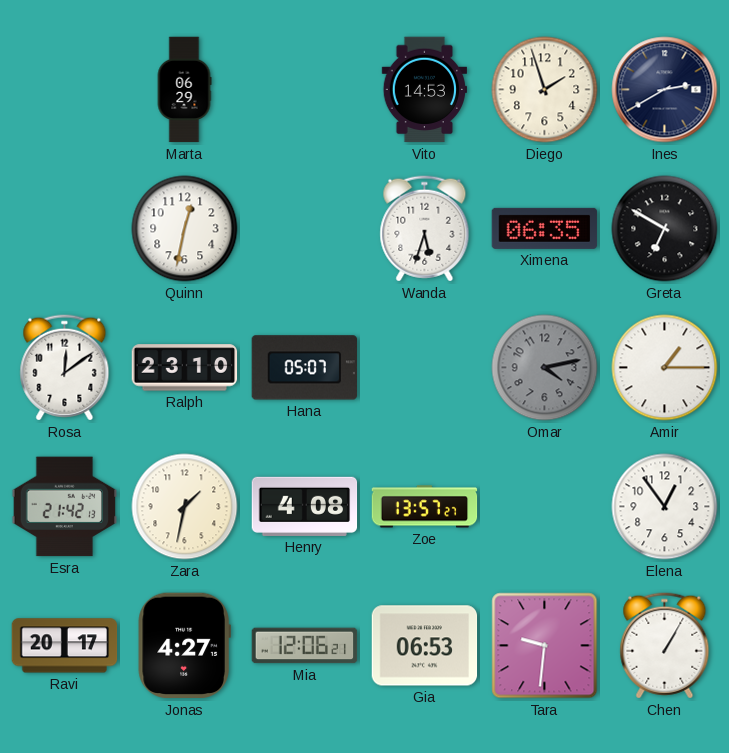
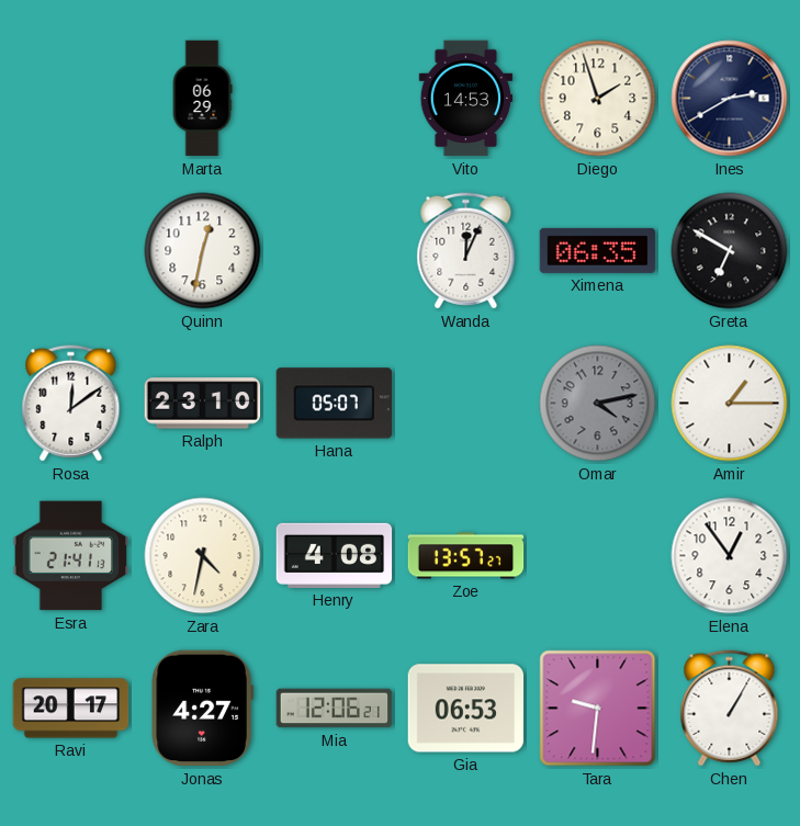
Wanda: 5:33 -> 12:04 (466, 251)
Esra: 21:42 -> 21:41 (71, 556)
Zara: 1:32 -> 4:32 (203, 556)
